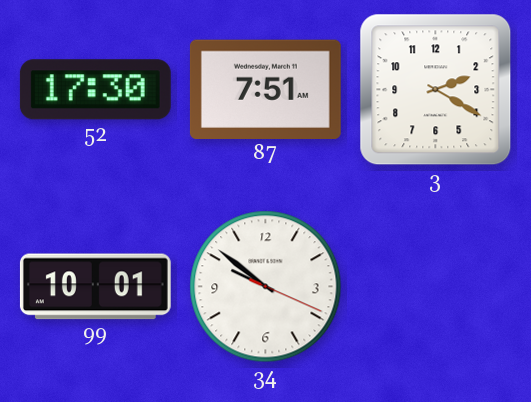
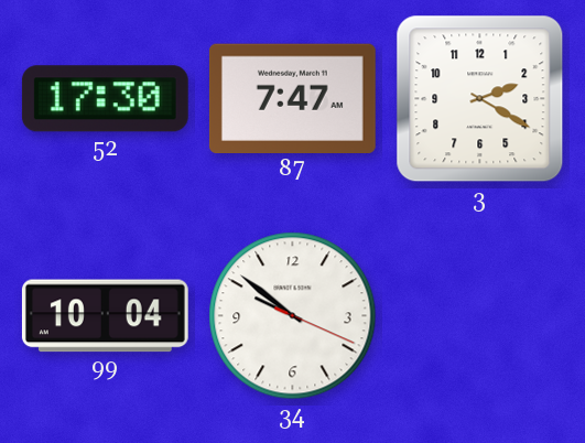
87: 7:51 -> 7:47 (292, 98)
99: 10:01 -> 10:04 (105, 316)
